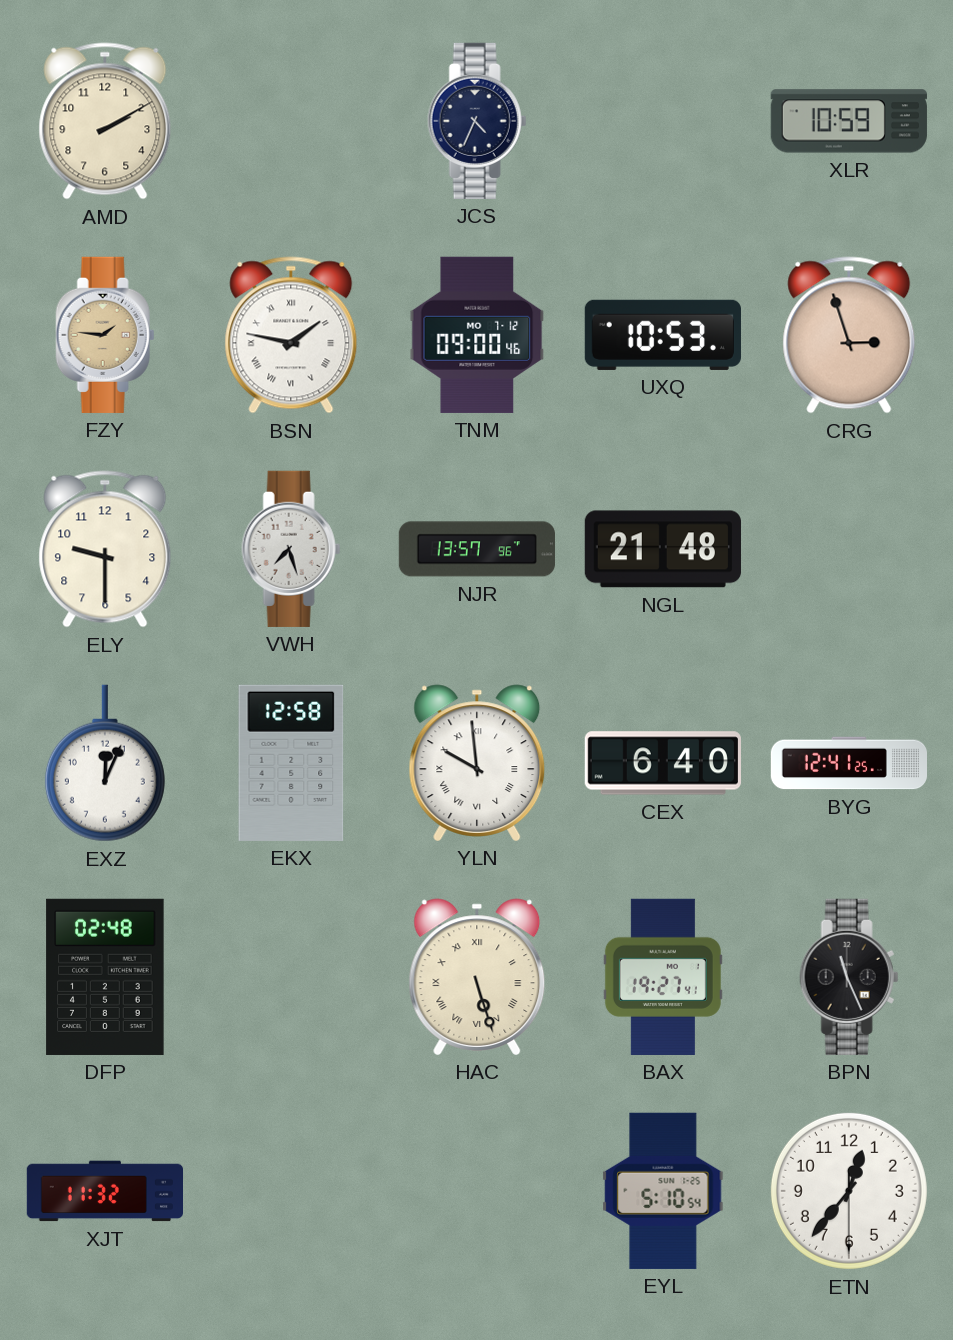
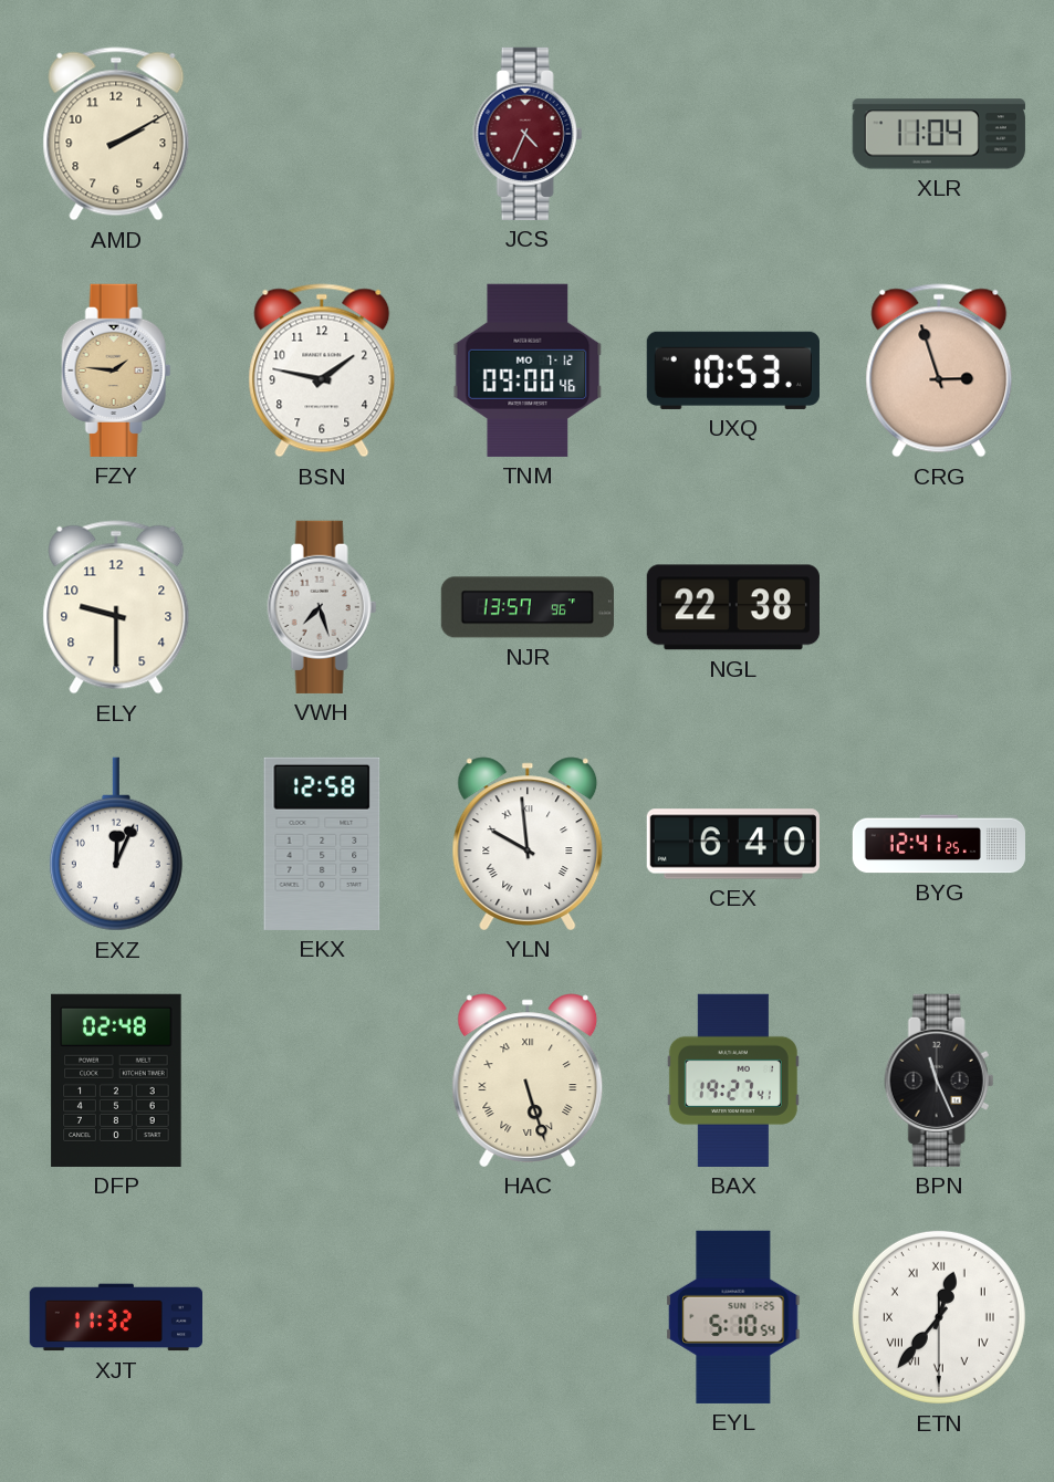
JCS dial: navy -> burgundy (528, 134)
XLR: 10:59 -> 11:04 (939, 134)
BSN numerals: Roman -> Arabic (322, 370)
NGL: 21:48 -> 22:38 (733, 607)
ETN numerals: Arabic -> Roman (939, 1317)
